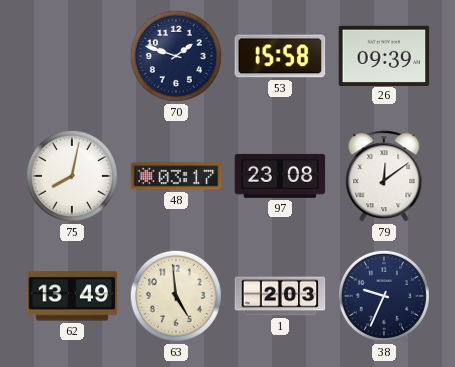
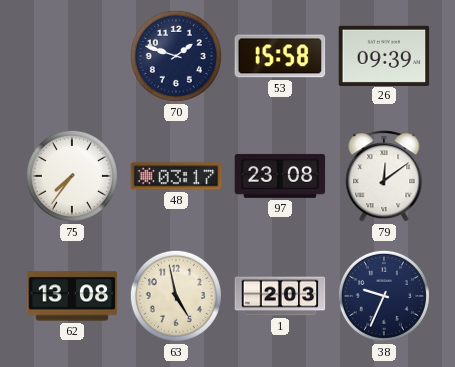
75: 8:02 -> 7:36 (72, 176)
62: 13:49 -> 13:08 (72, 296)
63: 4:59 -> 4:58 (176, 296)
